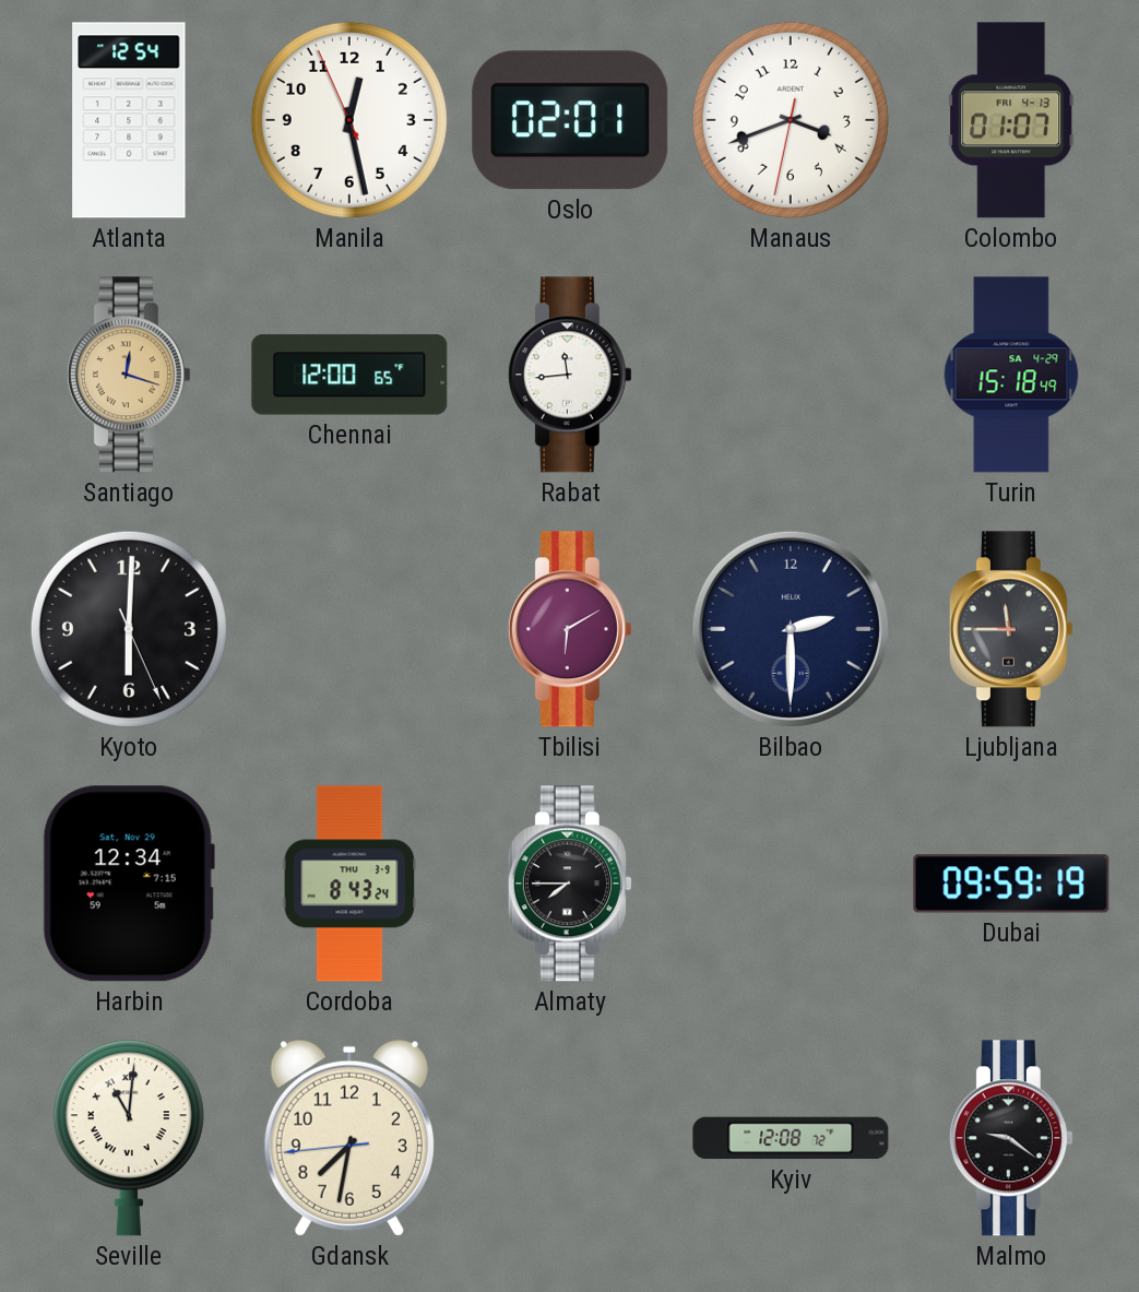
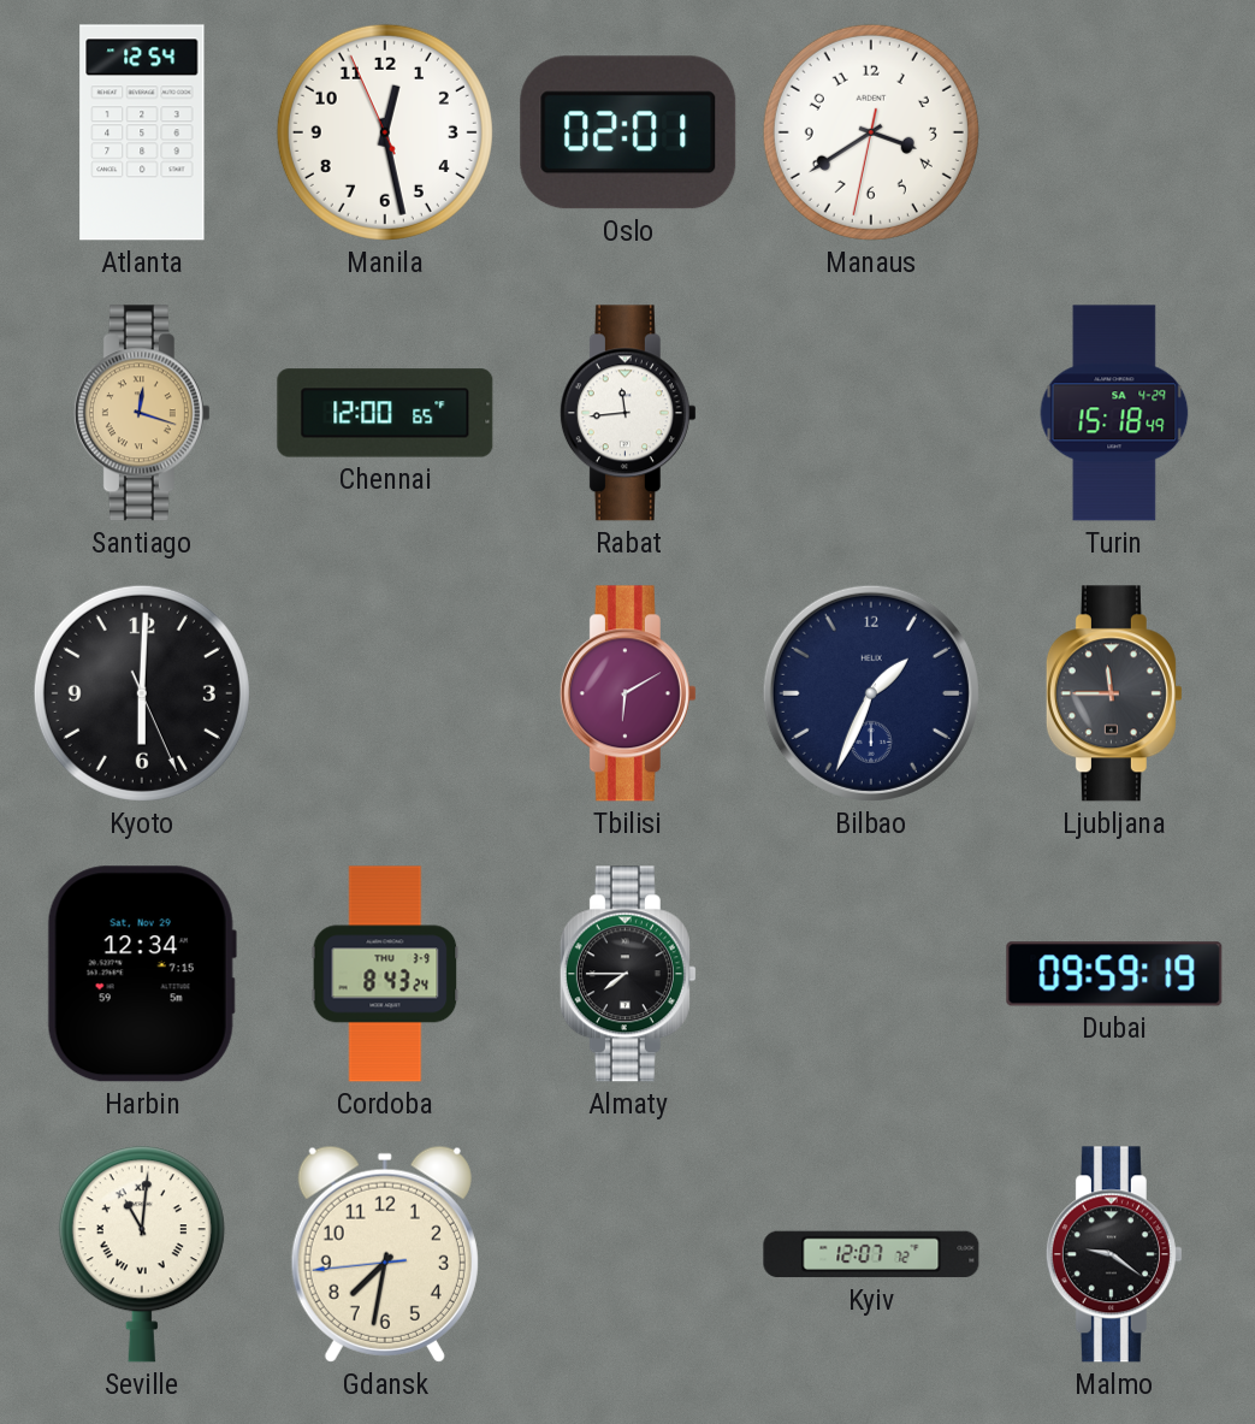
Manaus: 3:41 -> 3:39 (871, 132)
Colombo: 01:07 -> none (1011, 120)
Bilbao: 2:30 -> 1:34 (871, 693)
Kyiv: 12:08 -> 12:07 (871, 1254)
